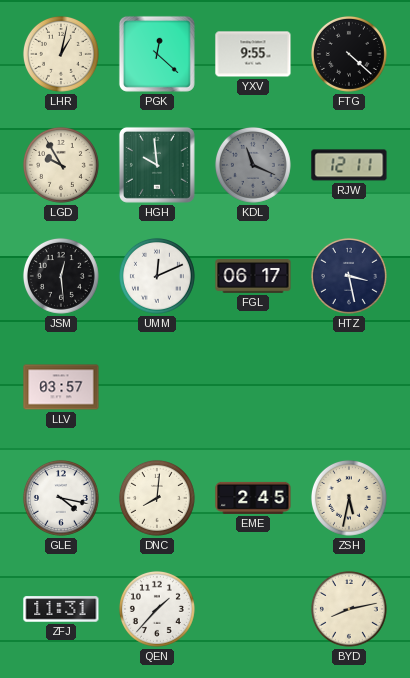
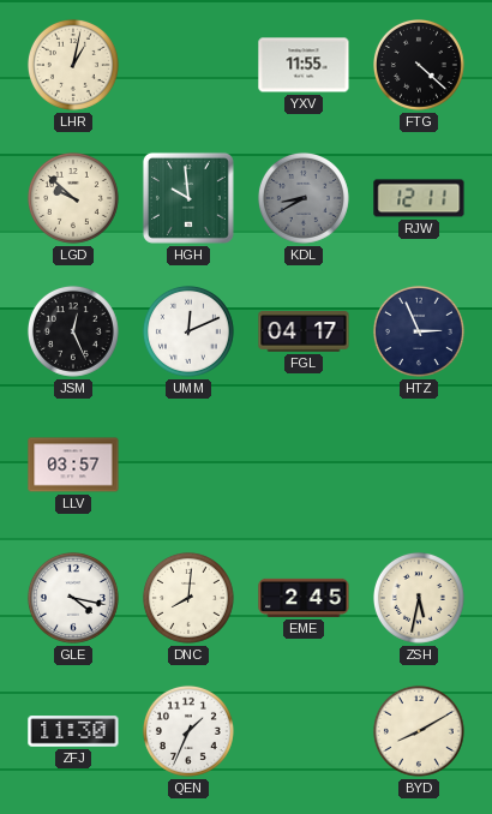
PGK: 12:22 -> none (157, 54)
YXV: 9:55 -> 11:55 (304, 65)
LGD: 9:55 -> 9:52 (73, 198)
KDL: 11:19 -> 8:40 (304, 198)
JSM: 12:29 -> 12:26 (73, 331)
FGL: 06:17 -> 04:17 (304, 331)
HTZ: 3:28 -> 2:56 (419, 331)
ZFJ: 11:31 -> 11:30 (73, 731)
QEN: 1:37 -> 1:34 (188, 731)
BYD: 8:13 -> 8:10 (419, 731)
